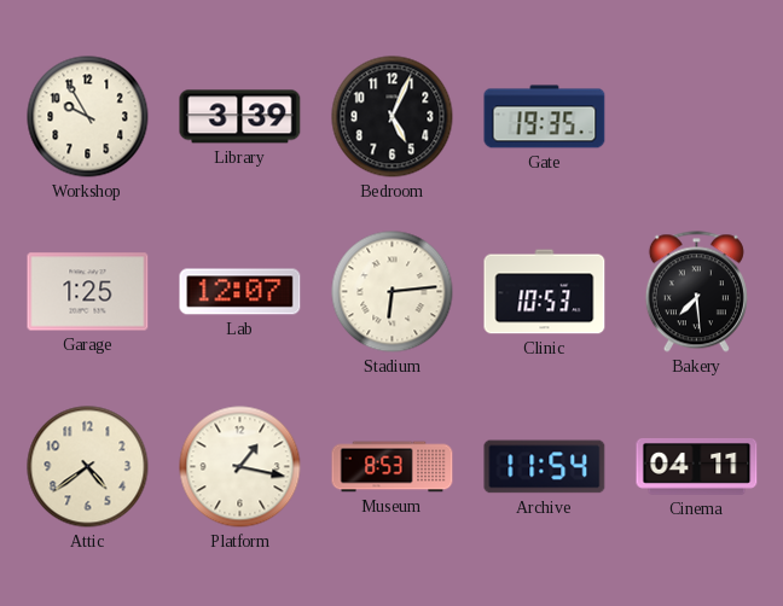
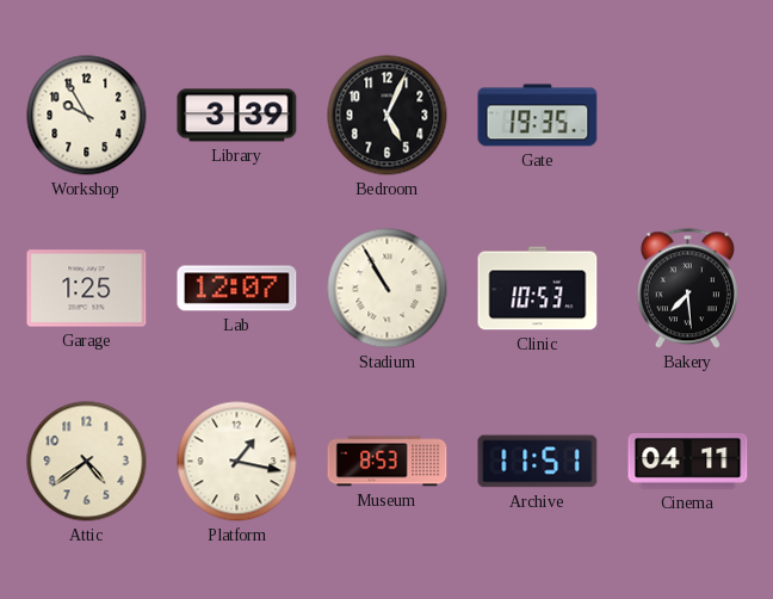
Stadium: 6:14 -> 10:55 (388, 289)
Archive: 11:54 -> 11:51 (538, 462)
